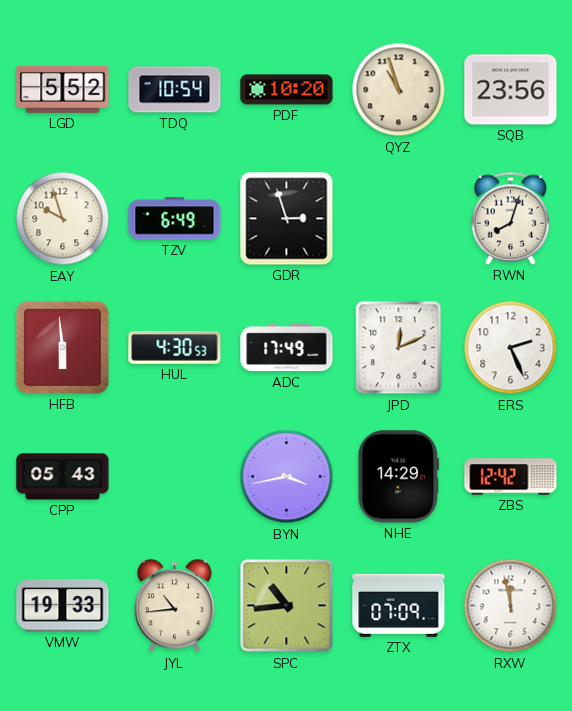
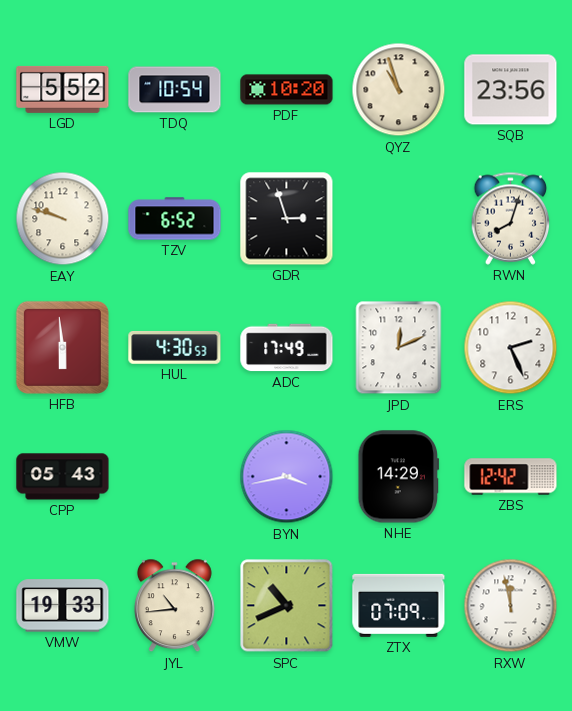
EAY: 9:57 -> 9:48 (63, 219)
TZV: 6:49 -> 6:52 (175, 219)
SPC: 10:44 -> 10:41 (287, 606)
